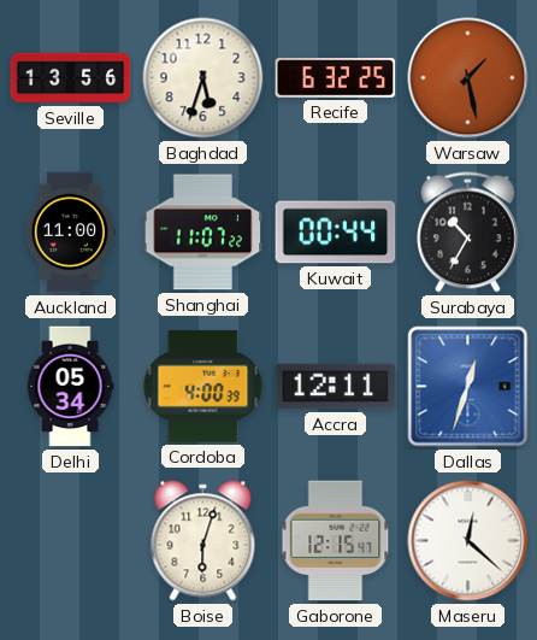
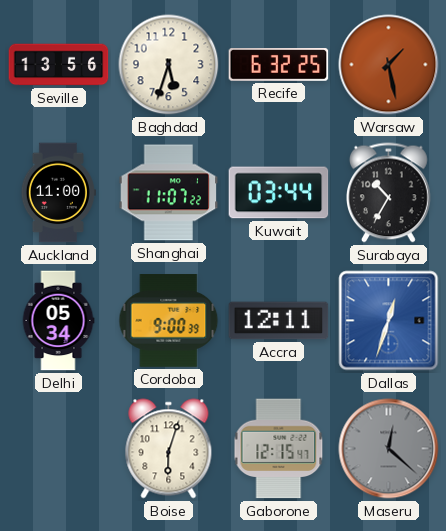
Kuwait: 00:44 -> 03:44 (279, 193)
Cordoba: 4:00 -> 9:00 (169, 321)
Maseru dial: white -> grey (389, 449)
